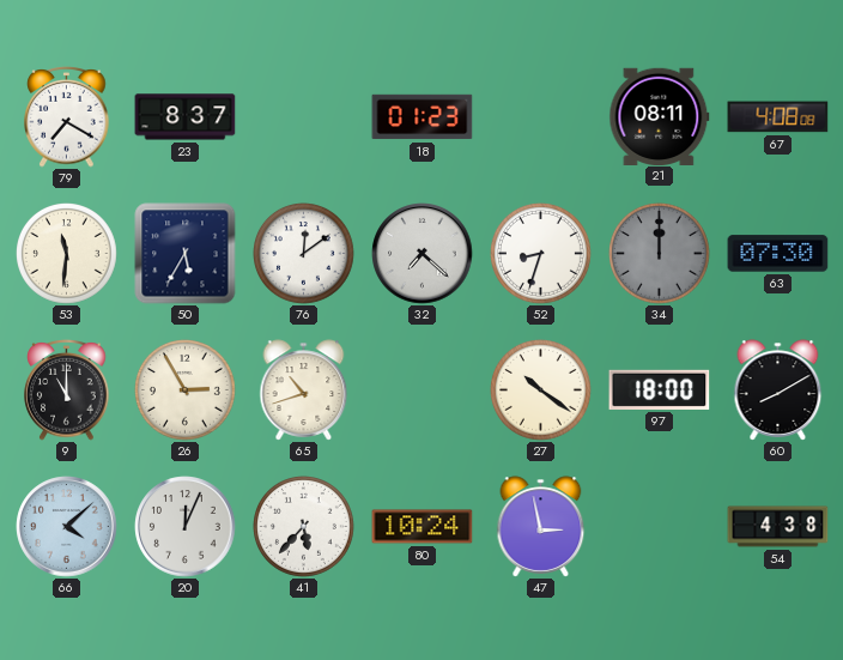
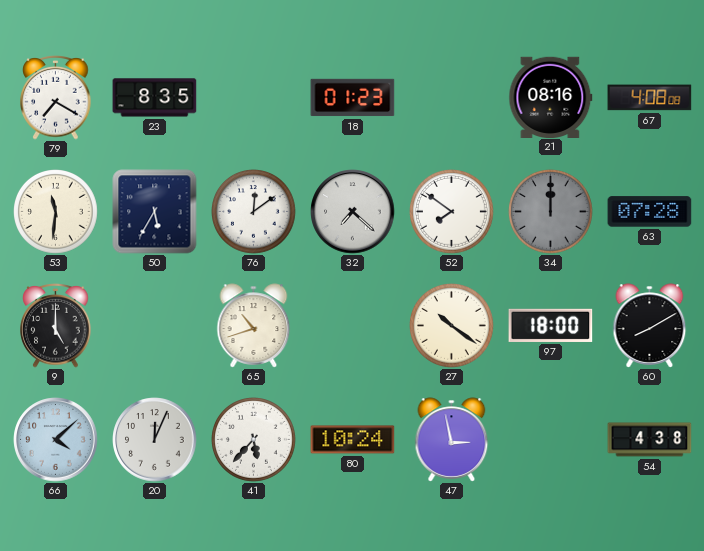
23: 8:37 -> 8:35 (155, 98)
21: 08:11 -> 08:16 (551, 97)
52: 8:33 -> 7:51 (452, 212)
63: 07:30 -> 07:28 (650, 212)
9: 11:00 -> 5:00 (56, 326)
26: 2:55 -> none (186, 390)
